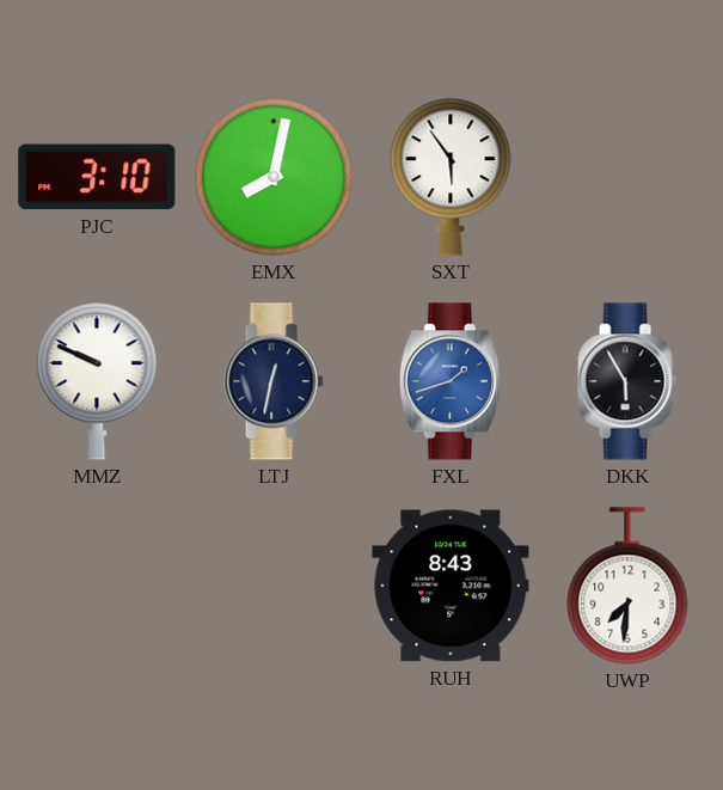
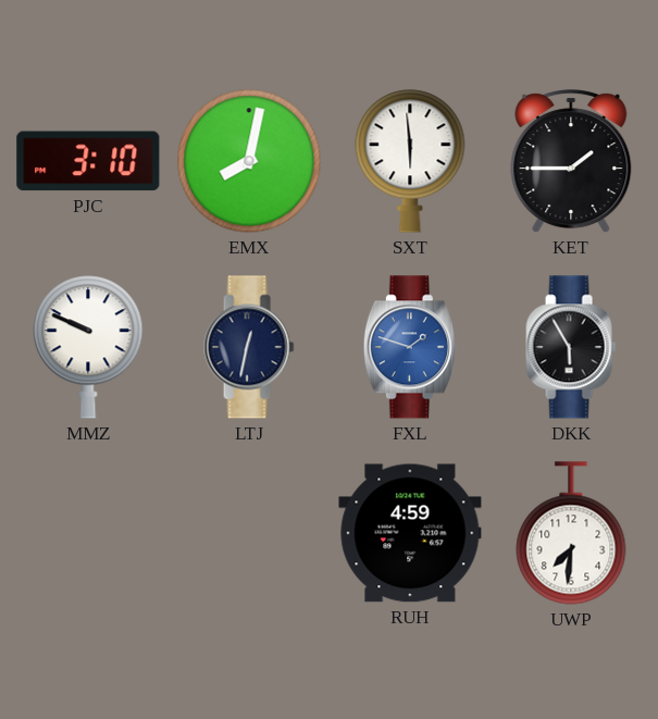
SXT: 5:54 -> 5:59 (410, 161)
KET: none -> 1:45 (571, 162)
FXL: 1:42 -> 1:48 (410, 347)
RUH: 8:43 -> 4:59 (410, 533)
